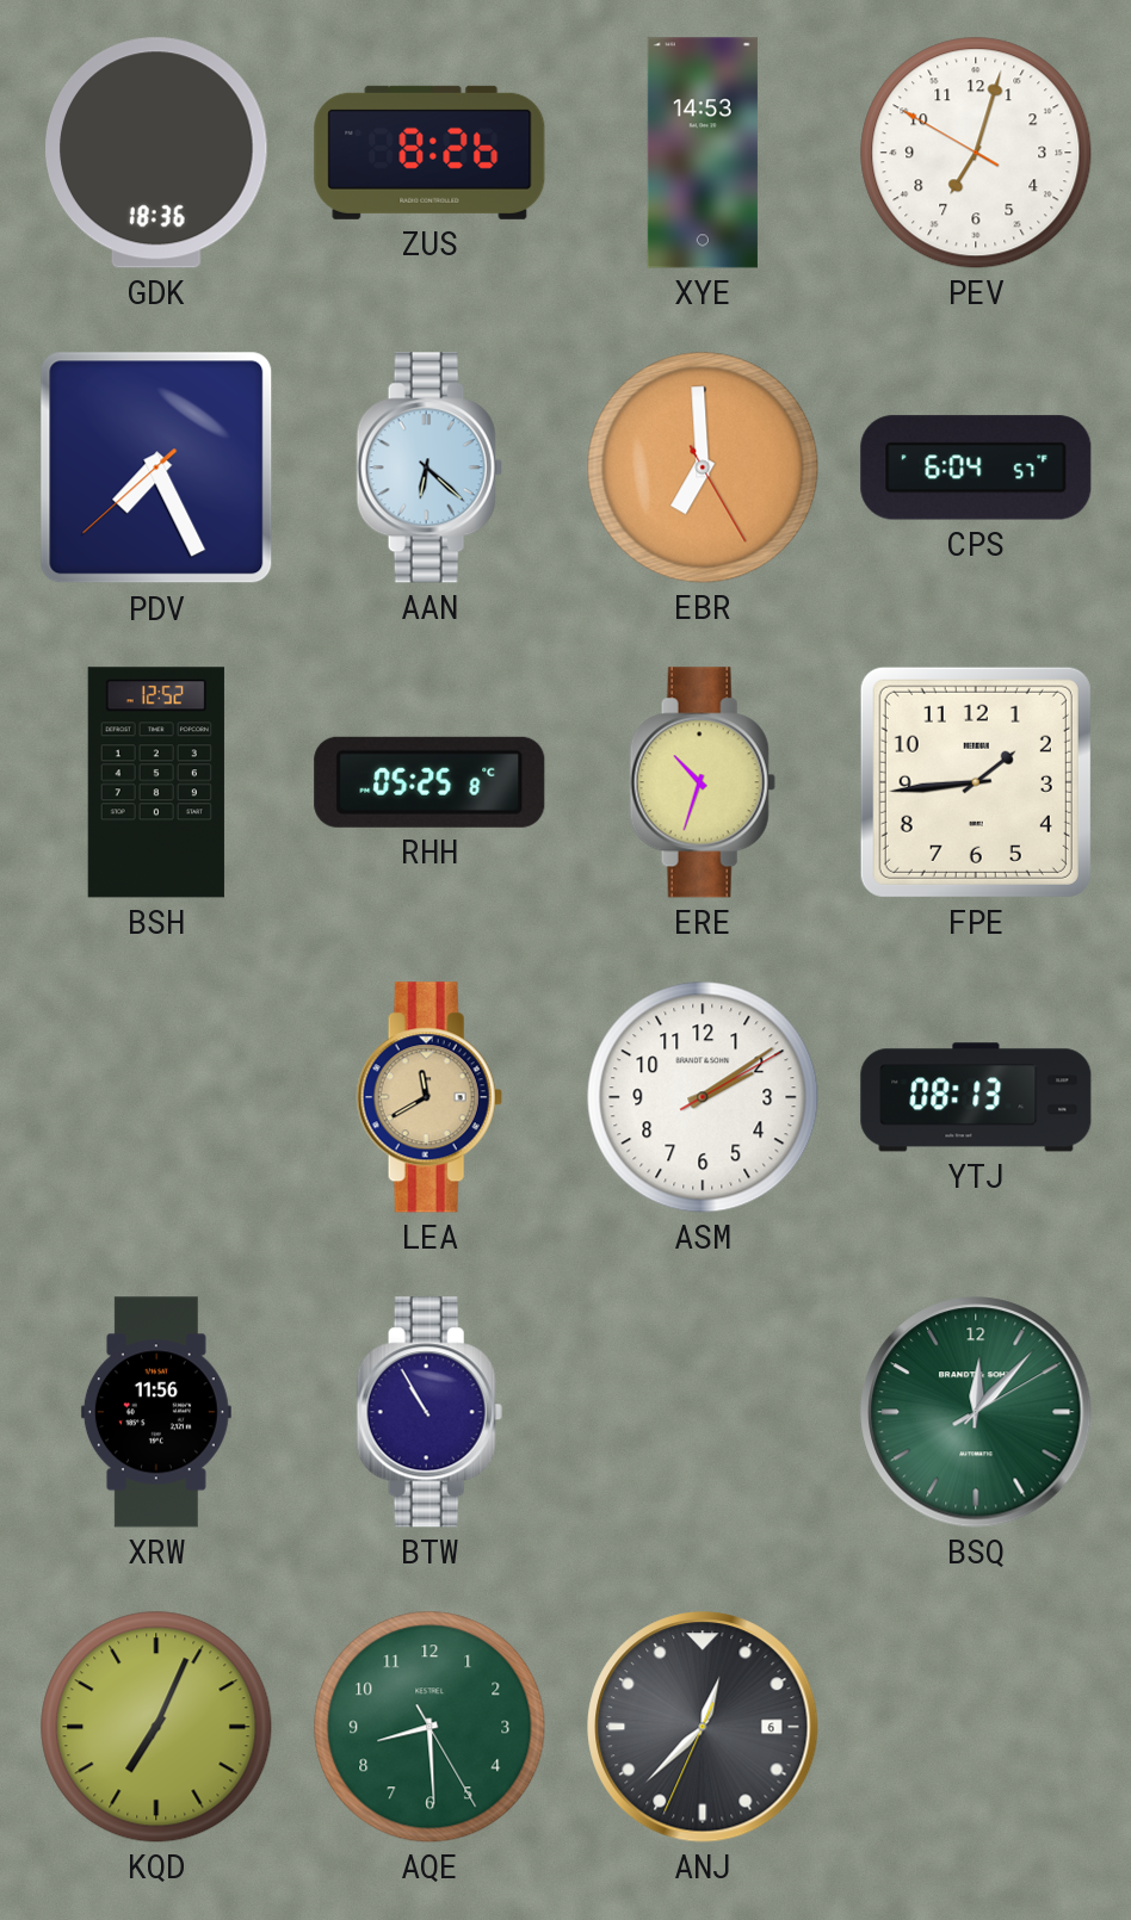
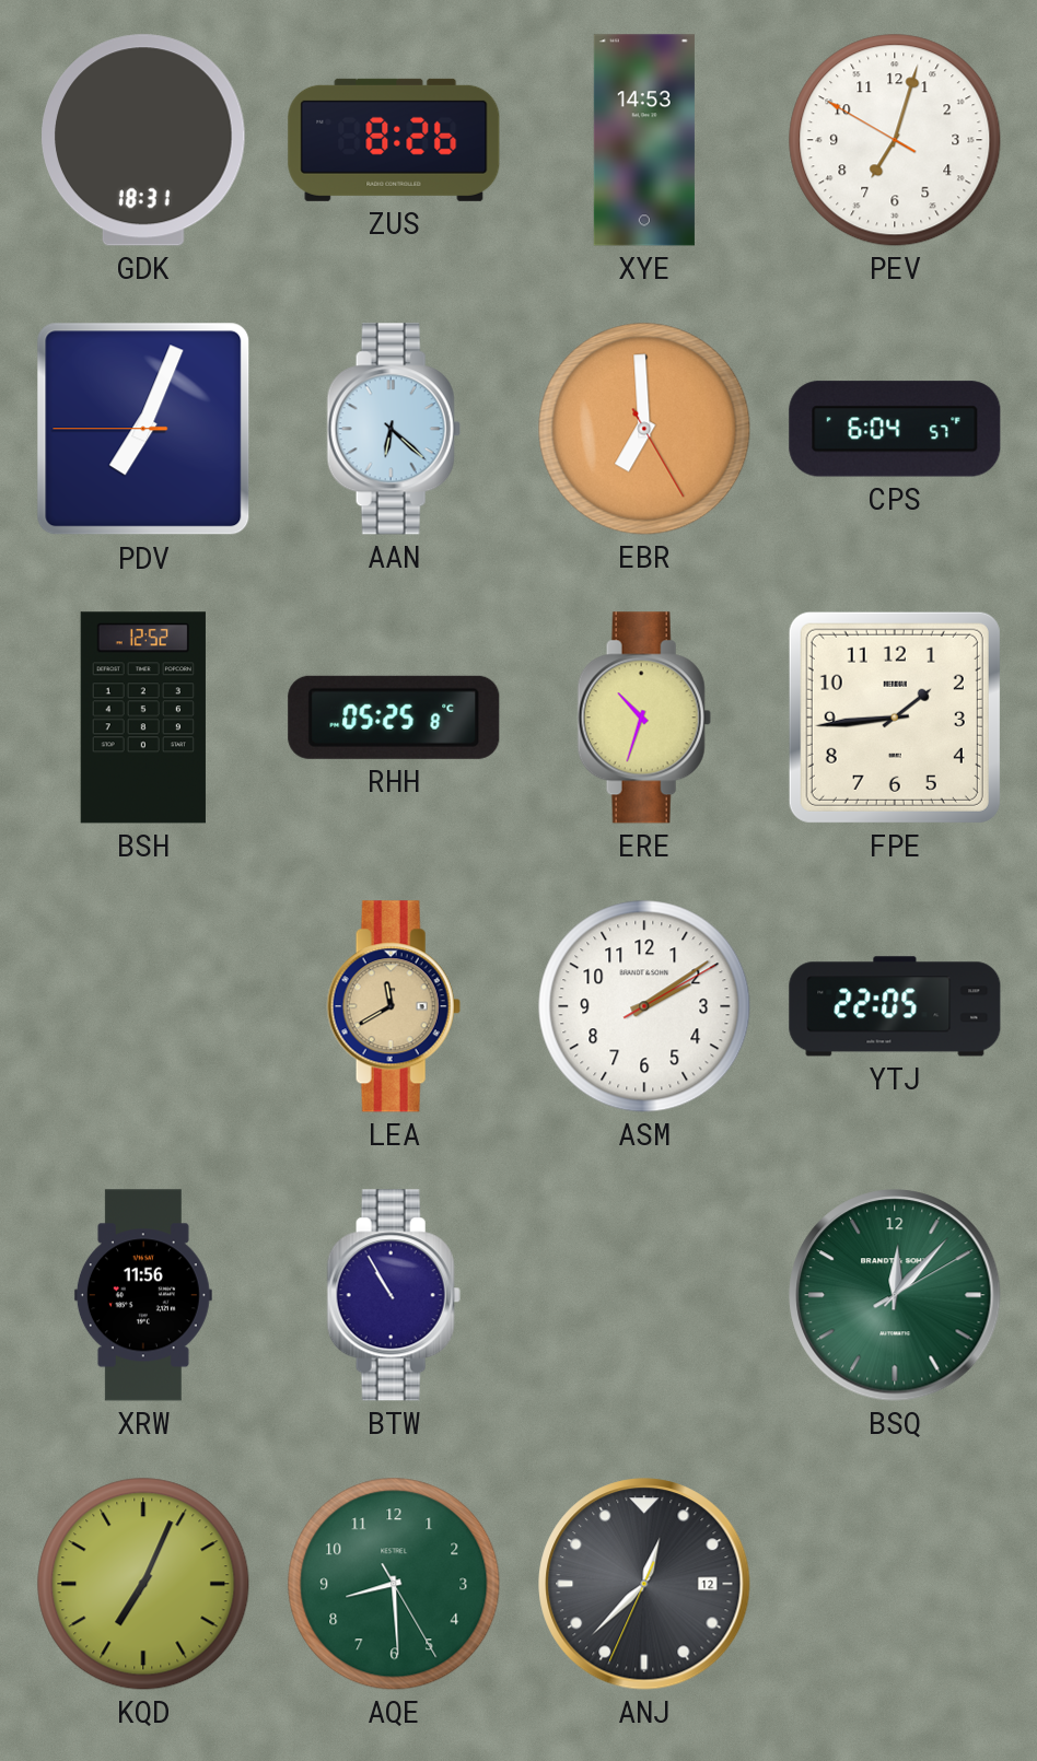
GDK: 18:36 -> 18:31 (143, 140)
PDV: 7:25 -> 7:03 (143, 429)
YTJ: 08:13 -> 22:05 (895, 1006)
ANJ date: 6 -> 12 (644, 1584)
